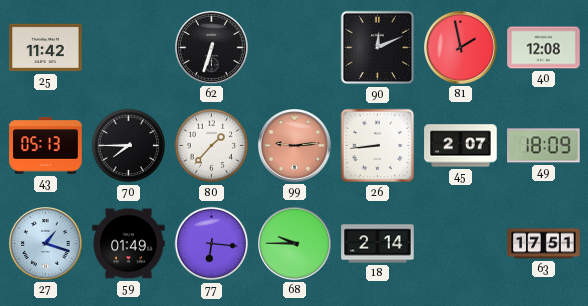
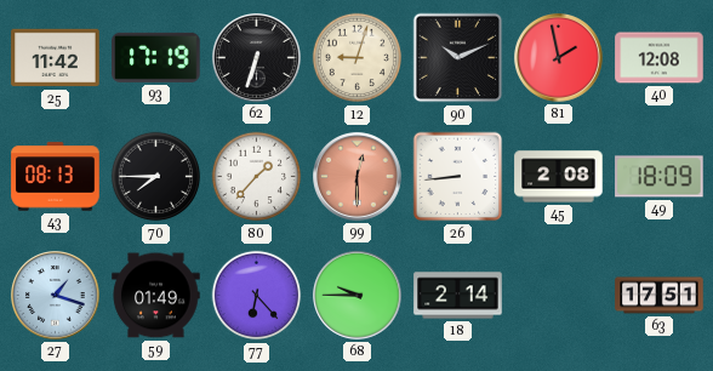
93: none -> 17:19 (156, 57)
12: none -> 9:03 (358, 58)
90: 12:11 -> 10:11 (458, 58)
43: 05:13 -> 08:13 (56, 177)
99: 9:14 -> 12:30 (358, 177)
45: 2:07 -> 2:08 (559, 177)
77: 6:16 -> 6:23 (257, 296)
